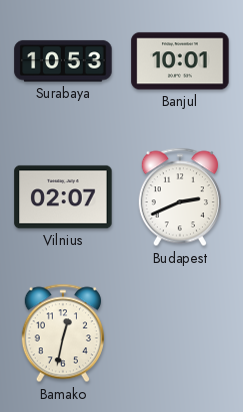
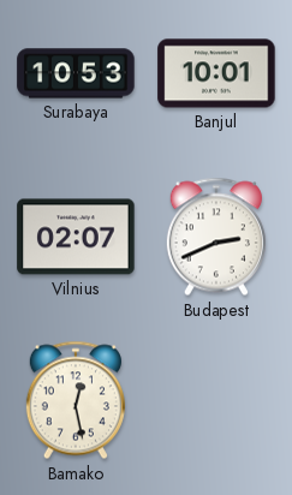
Bamako: 12:32 -> 12:28 (76, 400)
